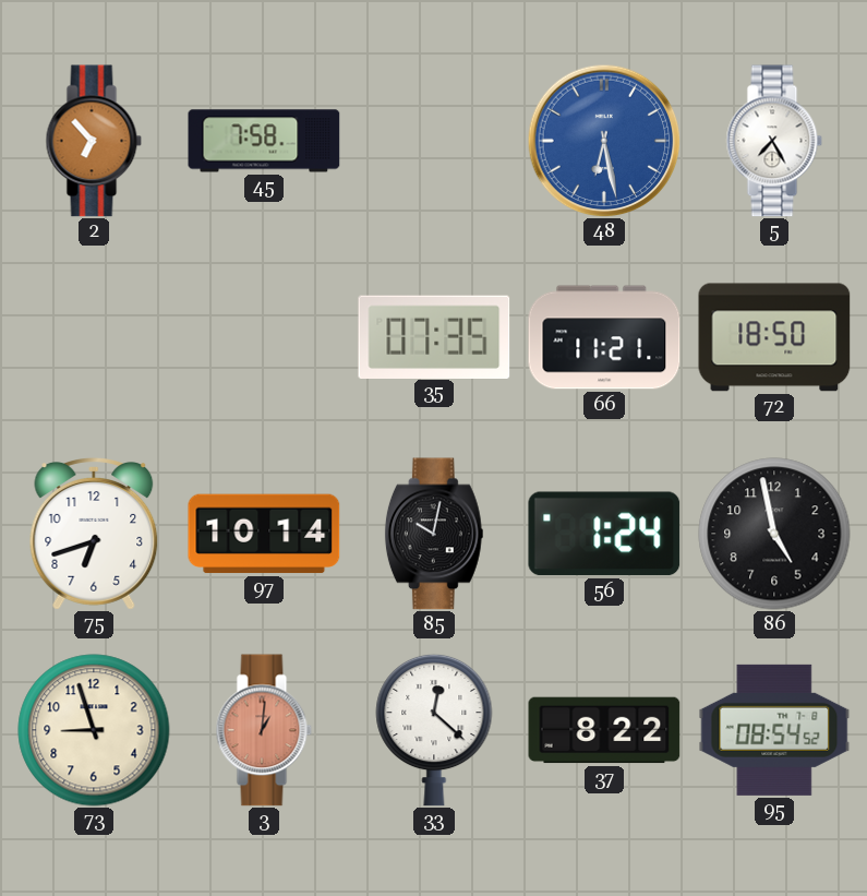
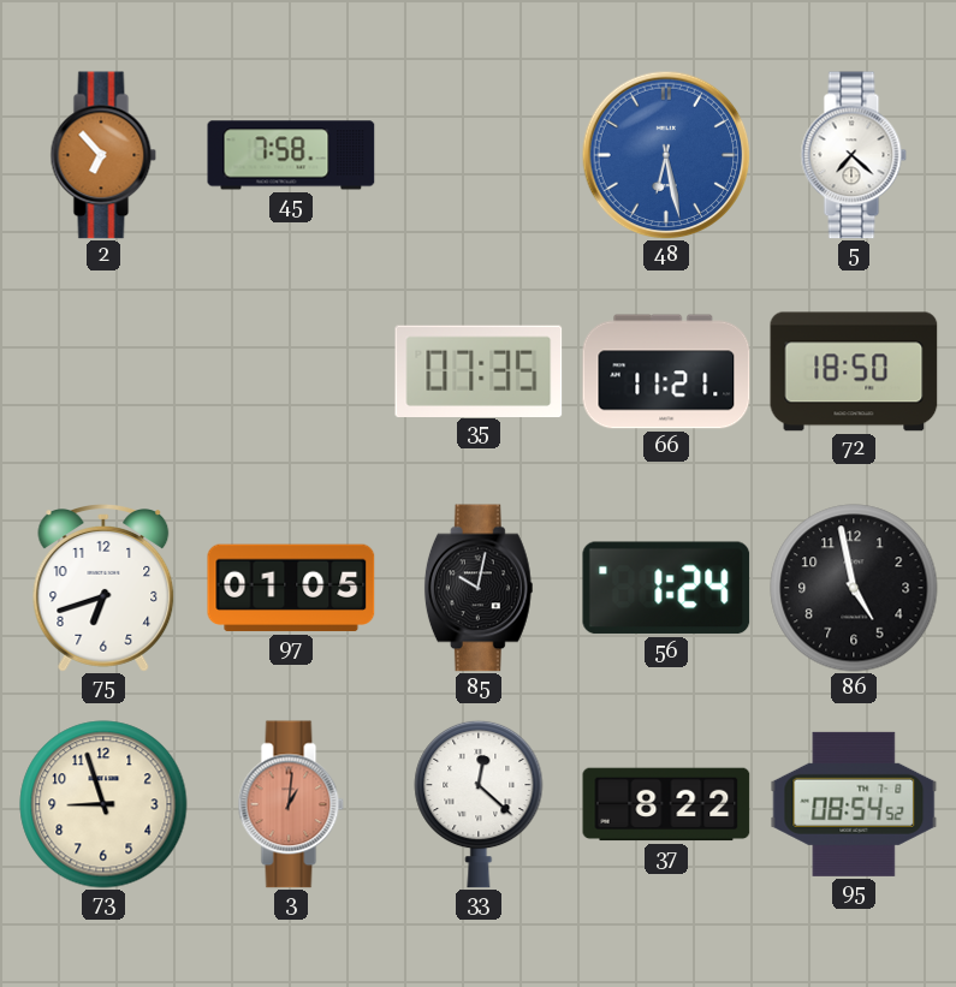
5: 7:25 -> 7:22 (854, 155)
97: 10:14 -> 01:05 (291, 588)
